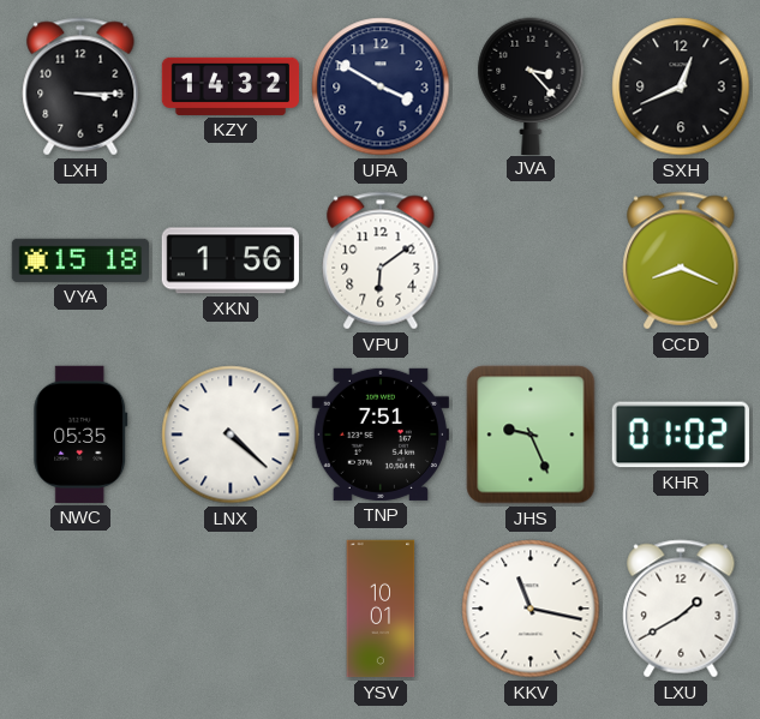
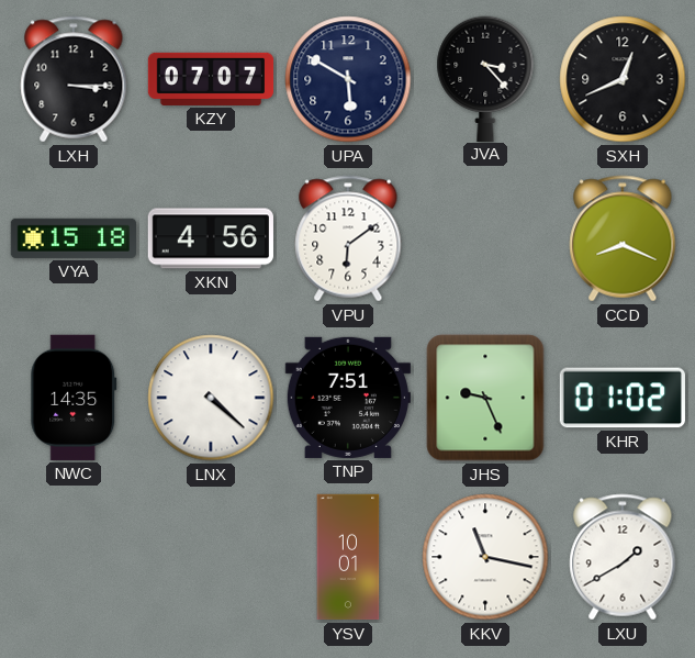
KZY: 14:32 -> 07:07 (211, 79)
UPA: 3:50 -> 5:50 (348, 79)
XKN: 1:56 -> 4:56 (211, 238)
NWC: 05:35 -> 14:35 (74, 398)
